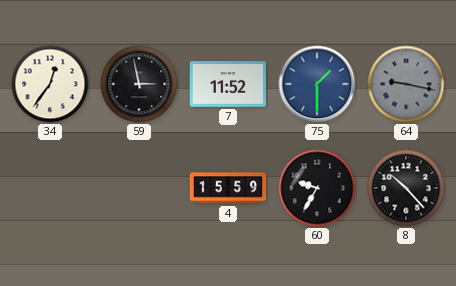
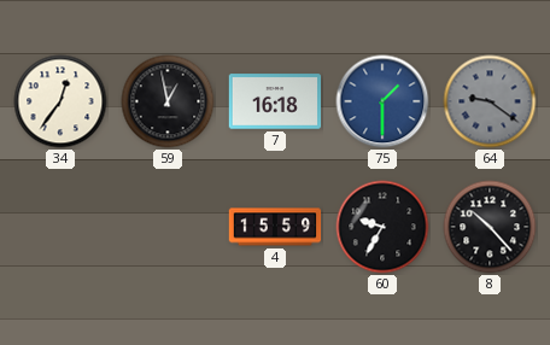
59: 2:58 -> 12:58 (168, 101)
7: 11:52 -> 16:18 (275, 101)
64: 9:17 -> 9:21 (490, 101)
